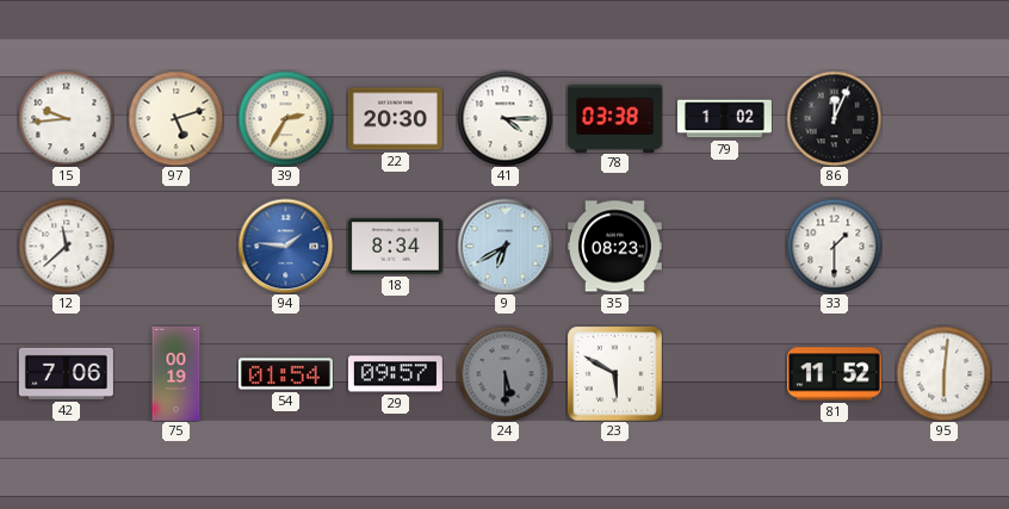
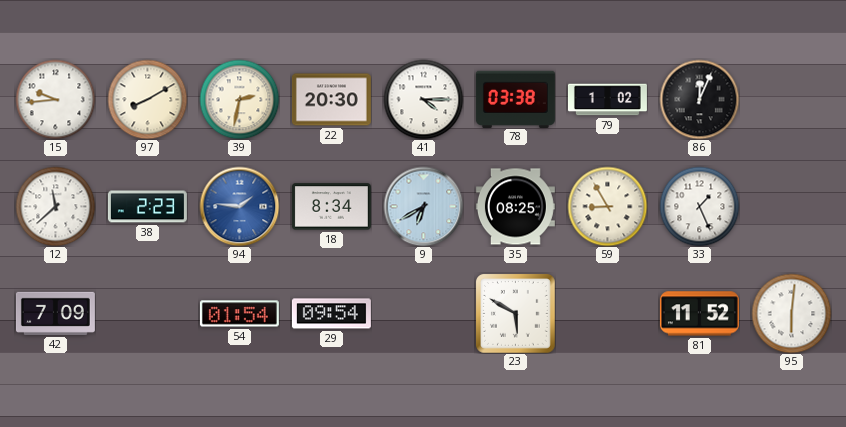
97: 5:12 -> 8:10 (147, 99)
39: 2:35 -> 2:32 (239, 99)
38: none -> 2:23 (147, 207)
35: 08:23 -> 08:25 (515, 207)
59: none -> 8:55 (607, 206)
33: 1:30 -> 1:26 (699, 206)
42: 7:06 -> 7:09 (55, 313)
75: 00:19 -> none (177, 373)
29: 09:57 -> 09:54 (331, 314)
24: 5:30 -> none (504, 373)
